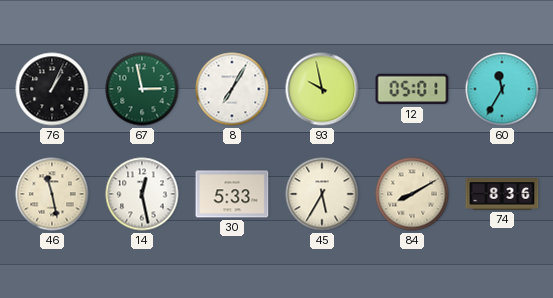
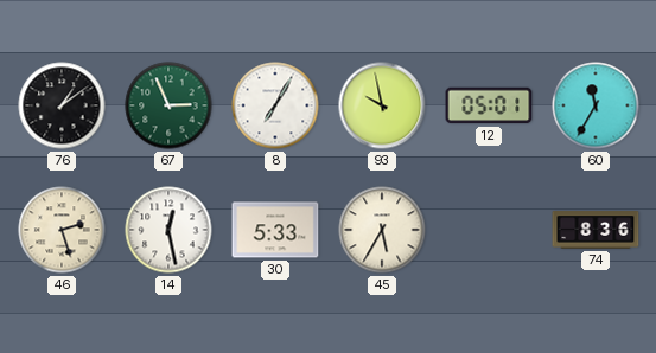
76: 1:04 -> 1:09 (62, 105)
67: 2:58 -> 2:56 (168, 105)
46: 11:28 -> 2:27 (62, 230)
84: 8:10 -> none (412, 194)
